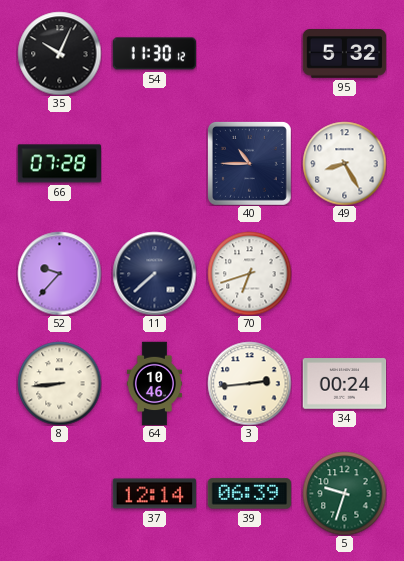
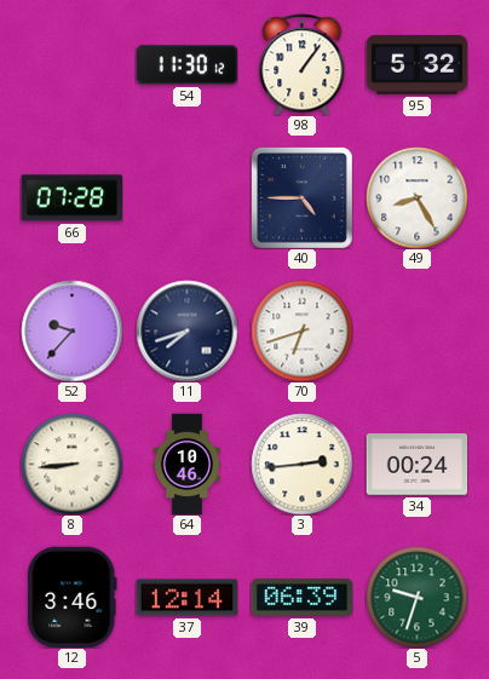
35: 10:04 -> none (59, 53)
98: none -> 1:06 (303, 64)
40: 10:45 -> 4:45 (301, 197)
11: 7:38 -> 7:42 (186, 330)
12: none -> 3:46 (73, 597)
